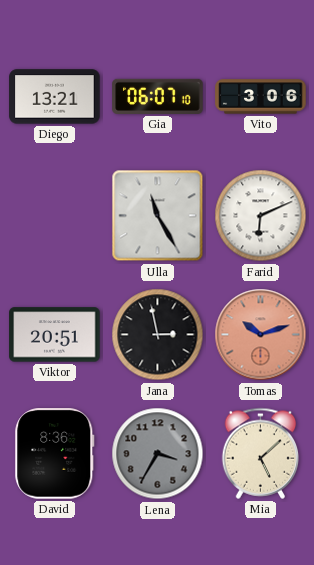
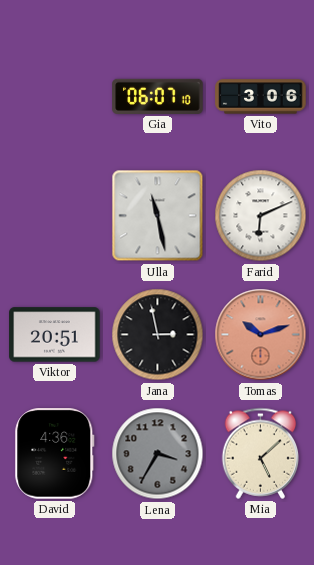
Diego: 13:21 -> none (55, 97)
Ulla: 11:25 -> 11:28 (158, 216)
David: 8:36 -> 4:36 (55, 454)
